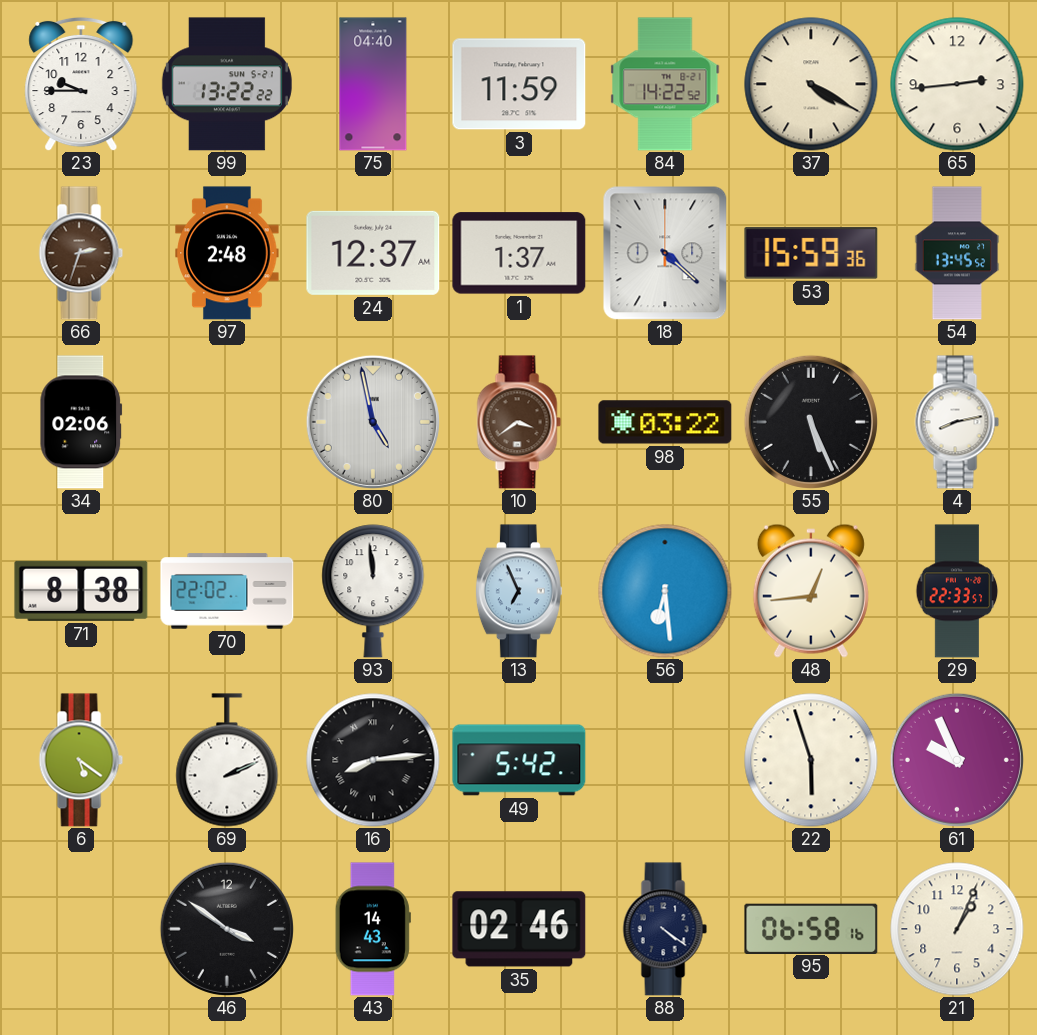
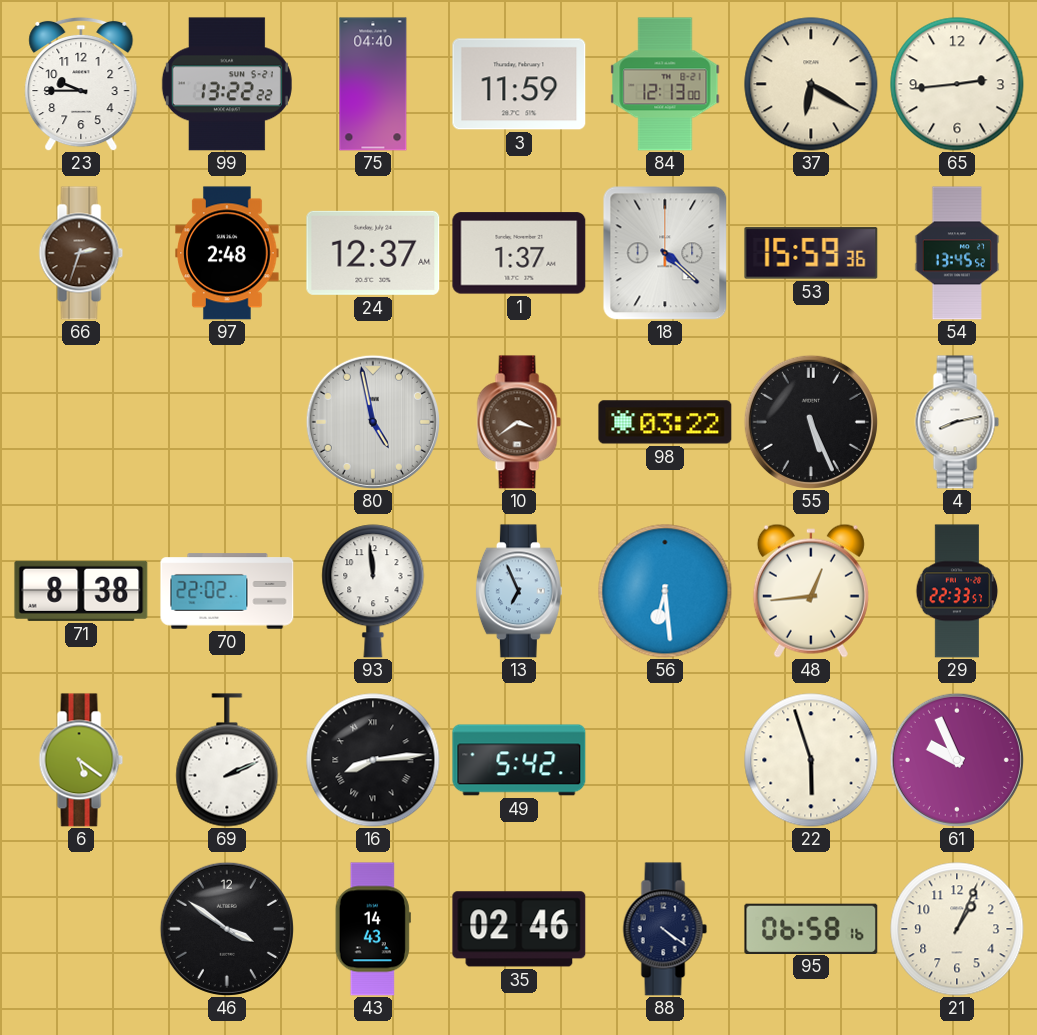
84: 14:22 -> 12:13 (665, 84)
37: 4:20 -> 6:20 (811, 84)
34: 02:06 -> none (81, 422)
